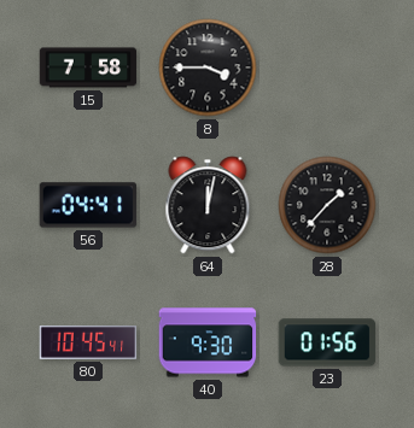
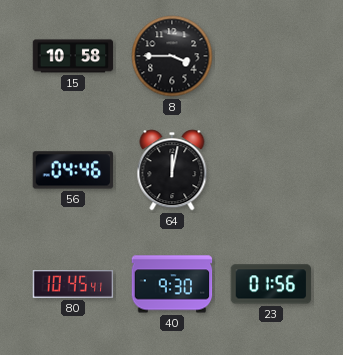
15: 7:58 -> 10:58 (73, 56)
56: 04:41 -> 04:46 (73, 170)
28: 1:37 -> none (327, 205)
